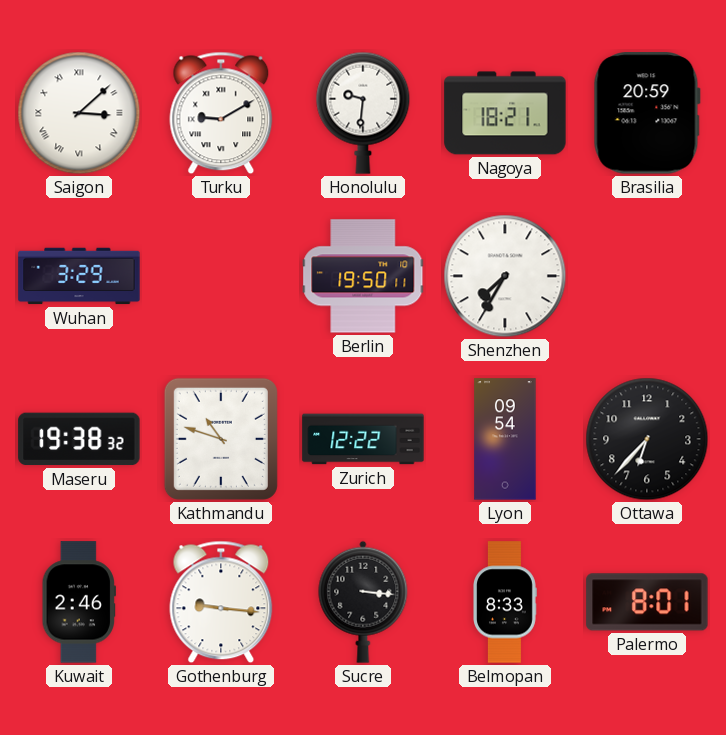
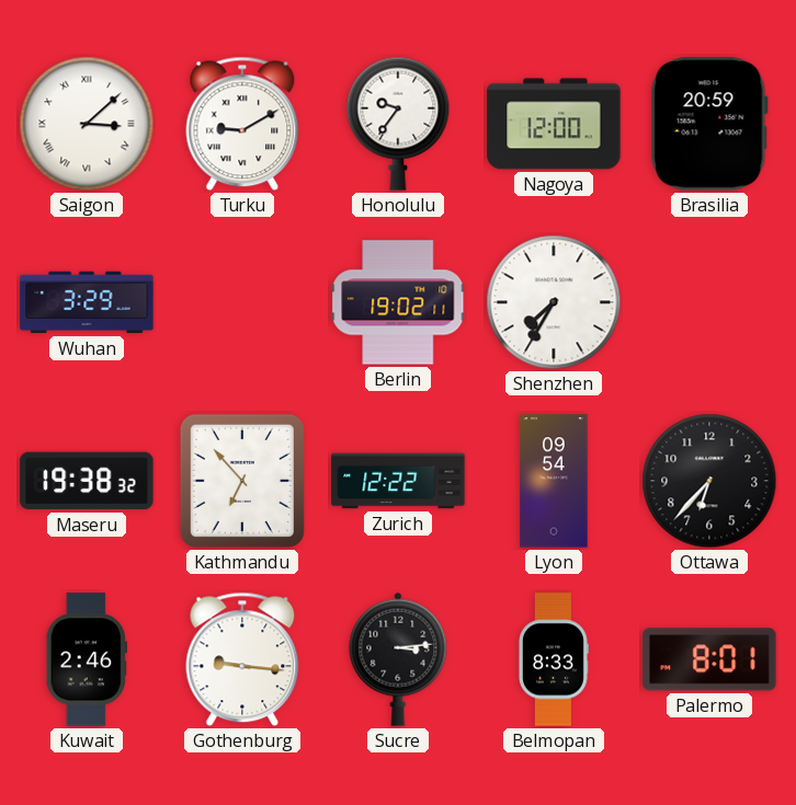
Honolulu: 9:31 -> 9:36 (398, 124)
Nagoya: 18:21 -> 12:00 (554, 124)
Berlin: 19:50 -> 19:02 (398, 302)
Kathmandu: 10:48 -> 6:53 (242, 481)
Sucre: 3:16 -> 3:14 (398, 659)
